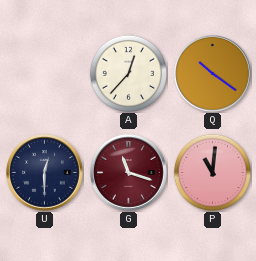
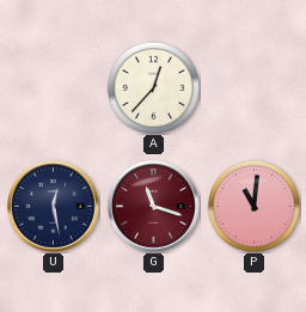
Q: 10:21 -> none (213, 74)
U: 12:30 -> 12:28 (54, 207)
